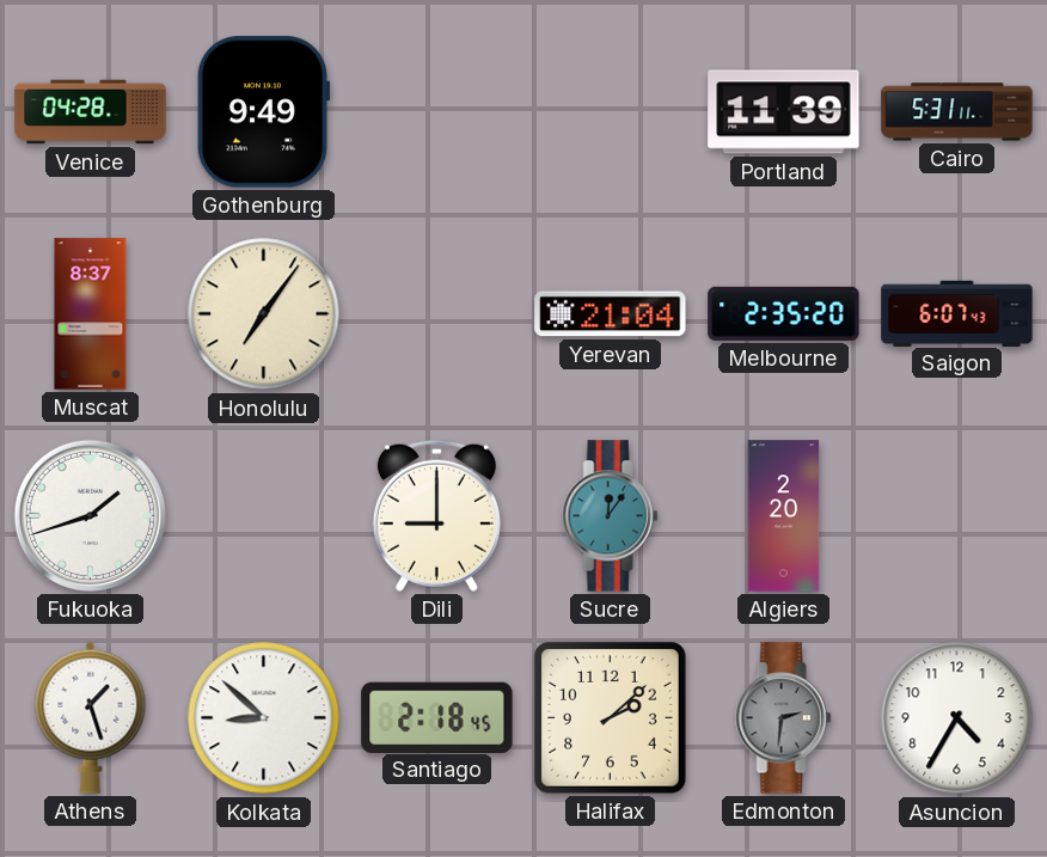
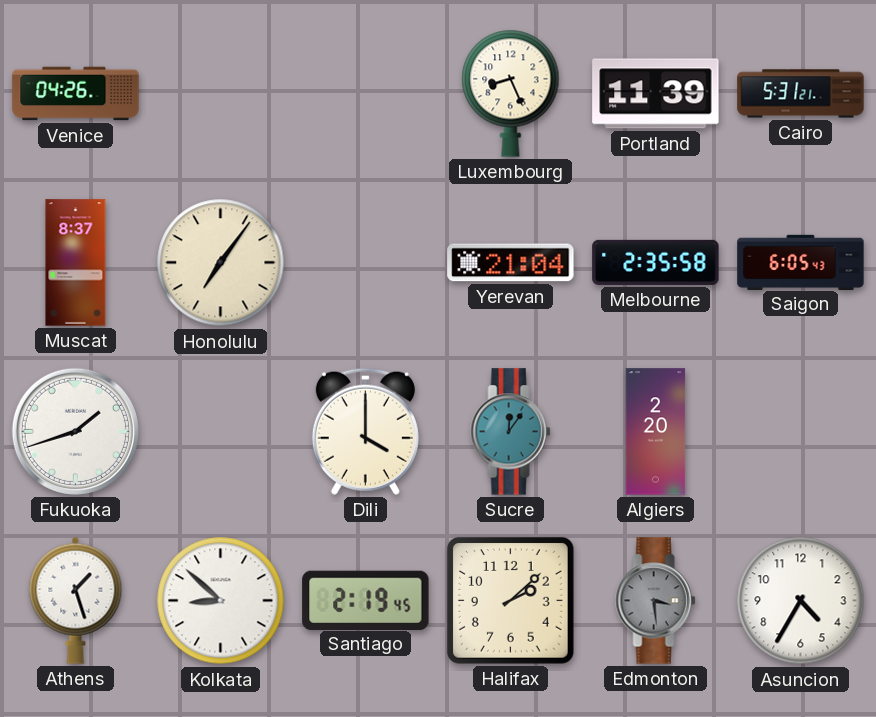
Venice: 04:28 -> 04:26 (76, 94)
Gothenburg: 9:49 -> none (263, 112)
Luxembourg: none -> 8:26 (511, 93)
Cairo: 5:31:11 -> 5:31:21 (801, 94)
Melbourne: 2:35:20 -> 2:35:58 (656, 262)
Saigon: 6:07 -> 6:05 (801, 262)
Dili: 9:00 -> 4:00 (365, 431)
Santiago: 2:18 -> 2:19 (366, 600)
Edmonton: 2:31 -> 3:29 (656, 601)
